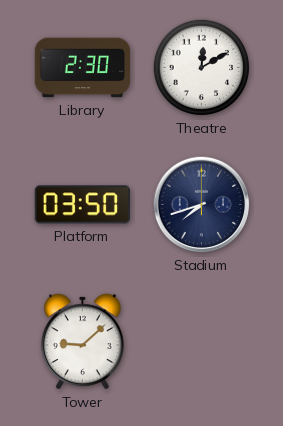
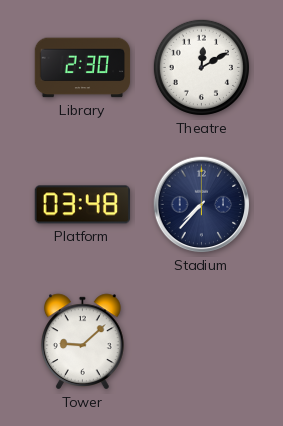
Platform: 03:50 -> 03:48 (82, 205)
Stadium: 7:42 -> 7:37 (202, 205)
